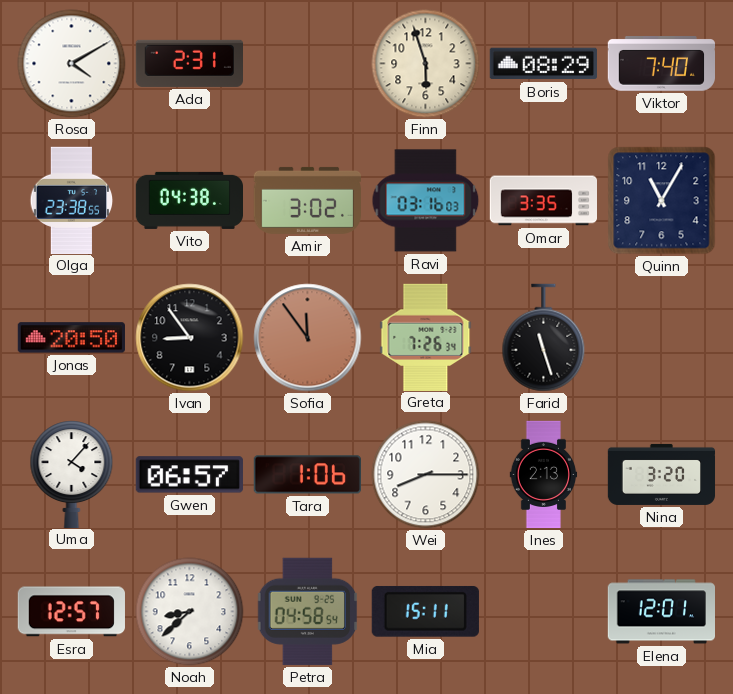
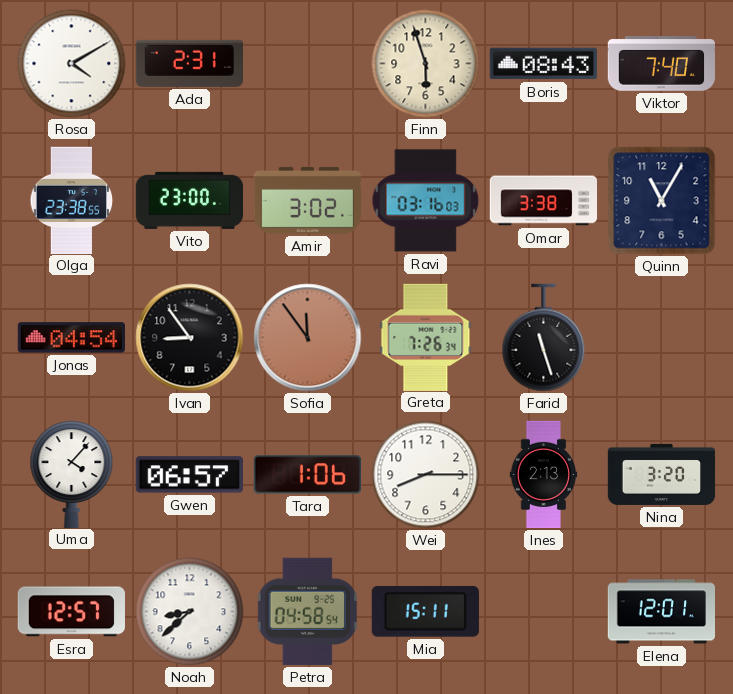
Boris: 08:29 -> 08:43 (543, 64)
Vito: 04:38 -> 23:00 (189, 200)
Omar: 3:35 -> 3:38 (543, 201)
Jonas: 20:50 -> 04:54 (71, 338)
